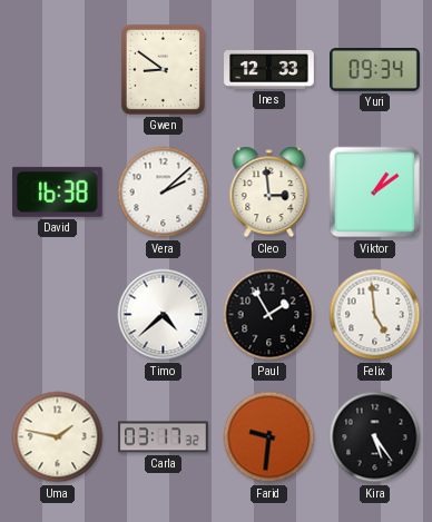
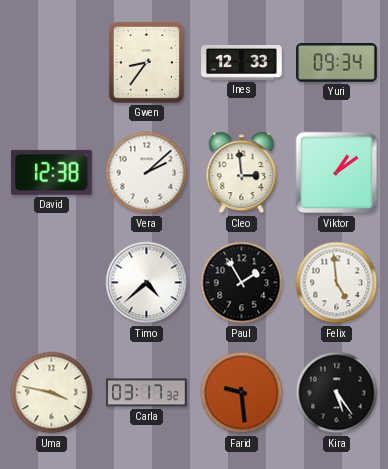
Gwen: 8:51 -> 8:36 (146, 62)
David: 16:38 -> 12:38 (51, 172)
Uma: 1:47 -> 3:47 (52, 393)
Farid: 9:31 -> 9:29 (242, 393)
